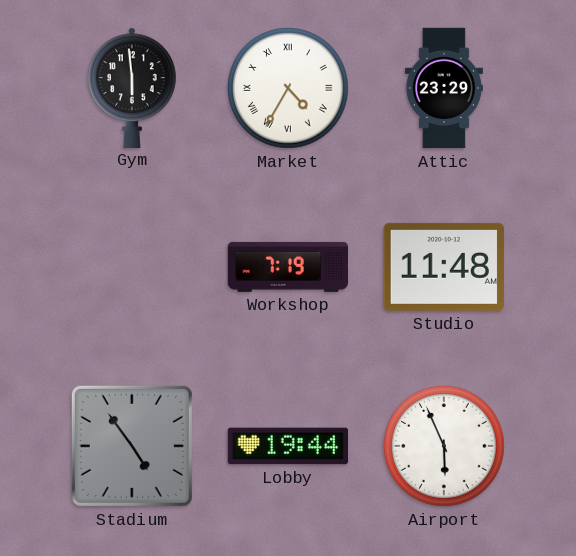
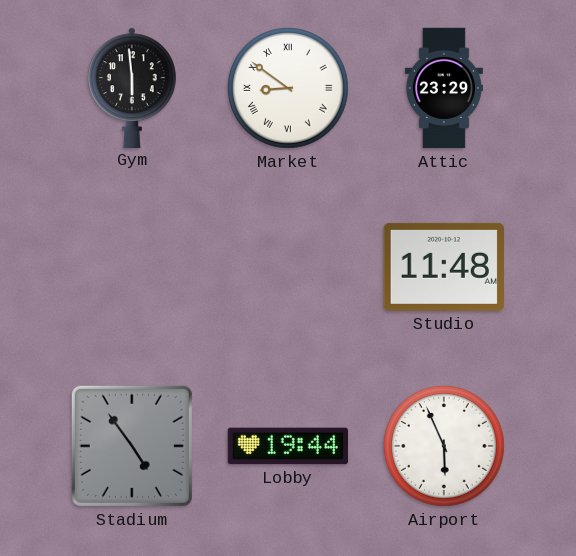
Market: 4:35 -> 8:51 (289, 89)
Workshop: 7:19 -> none (287, 267)
